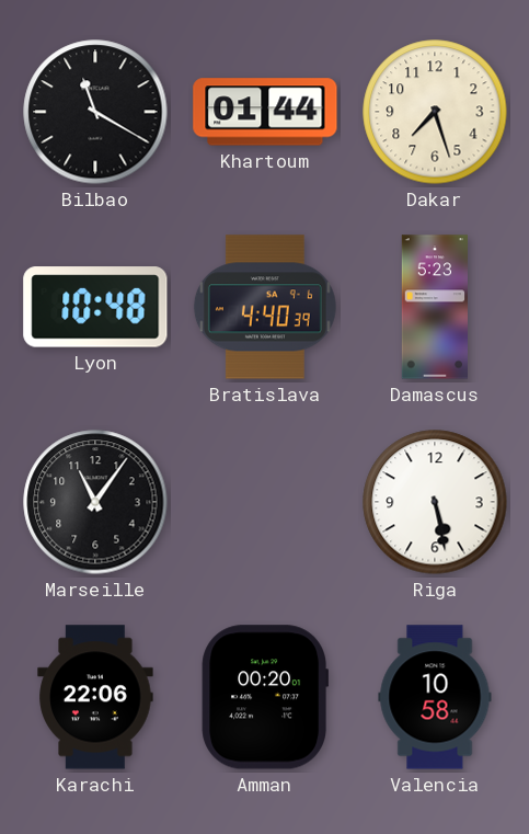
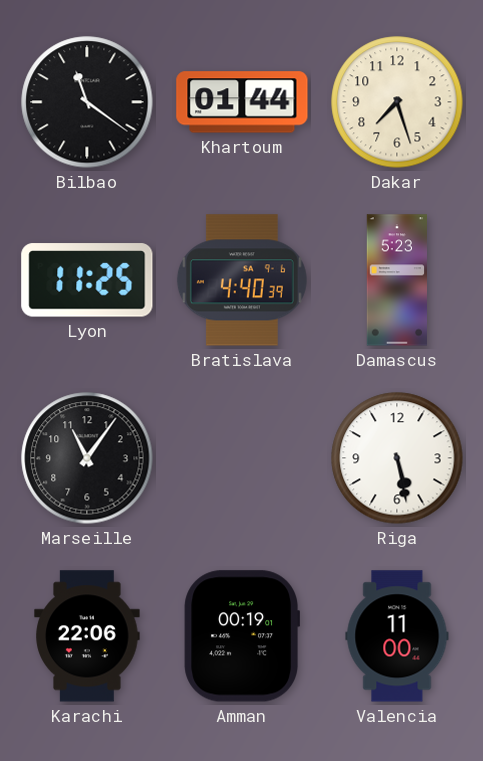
Bilbao: 11:20 -> 11:21 (87, 102)
Lyon: 10:48 -> 11:25 (87, 280)
Amman: 00:20 -> 00:19 (241, 636)
Valencia: 10:58 -> 11:00 (397, 636)
